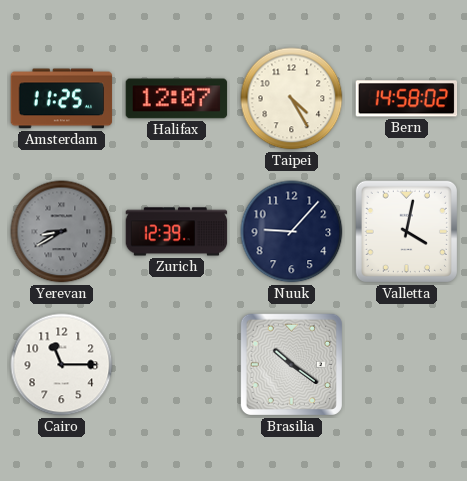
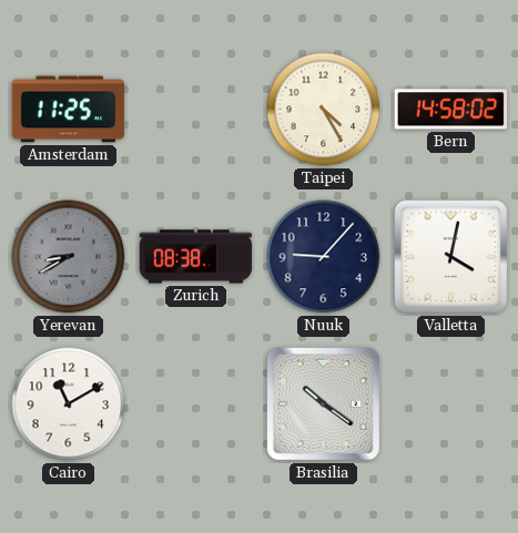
Halifax: 12:07 -> none (177, 99)
Zurich: 12:39 -> 08:38 (196, 257)
Cairo: 11:15 -> 11:10 (69, 404)
